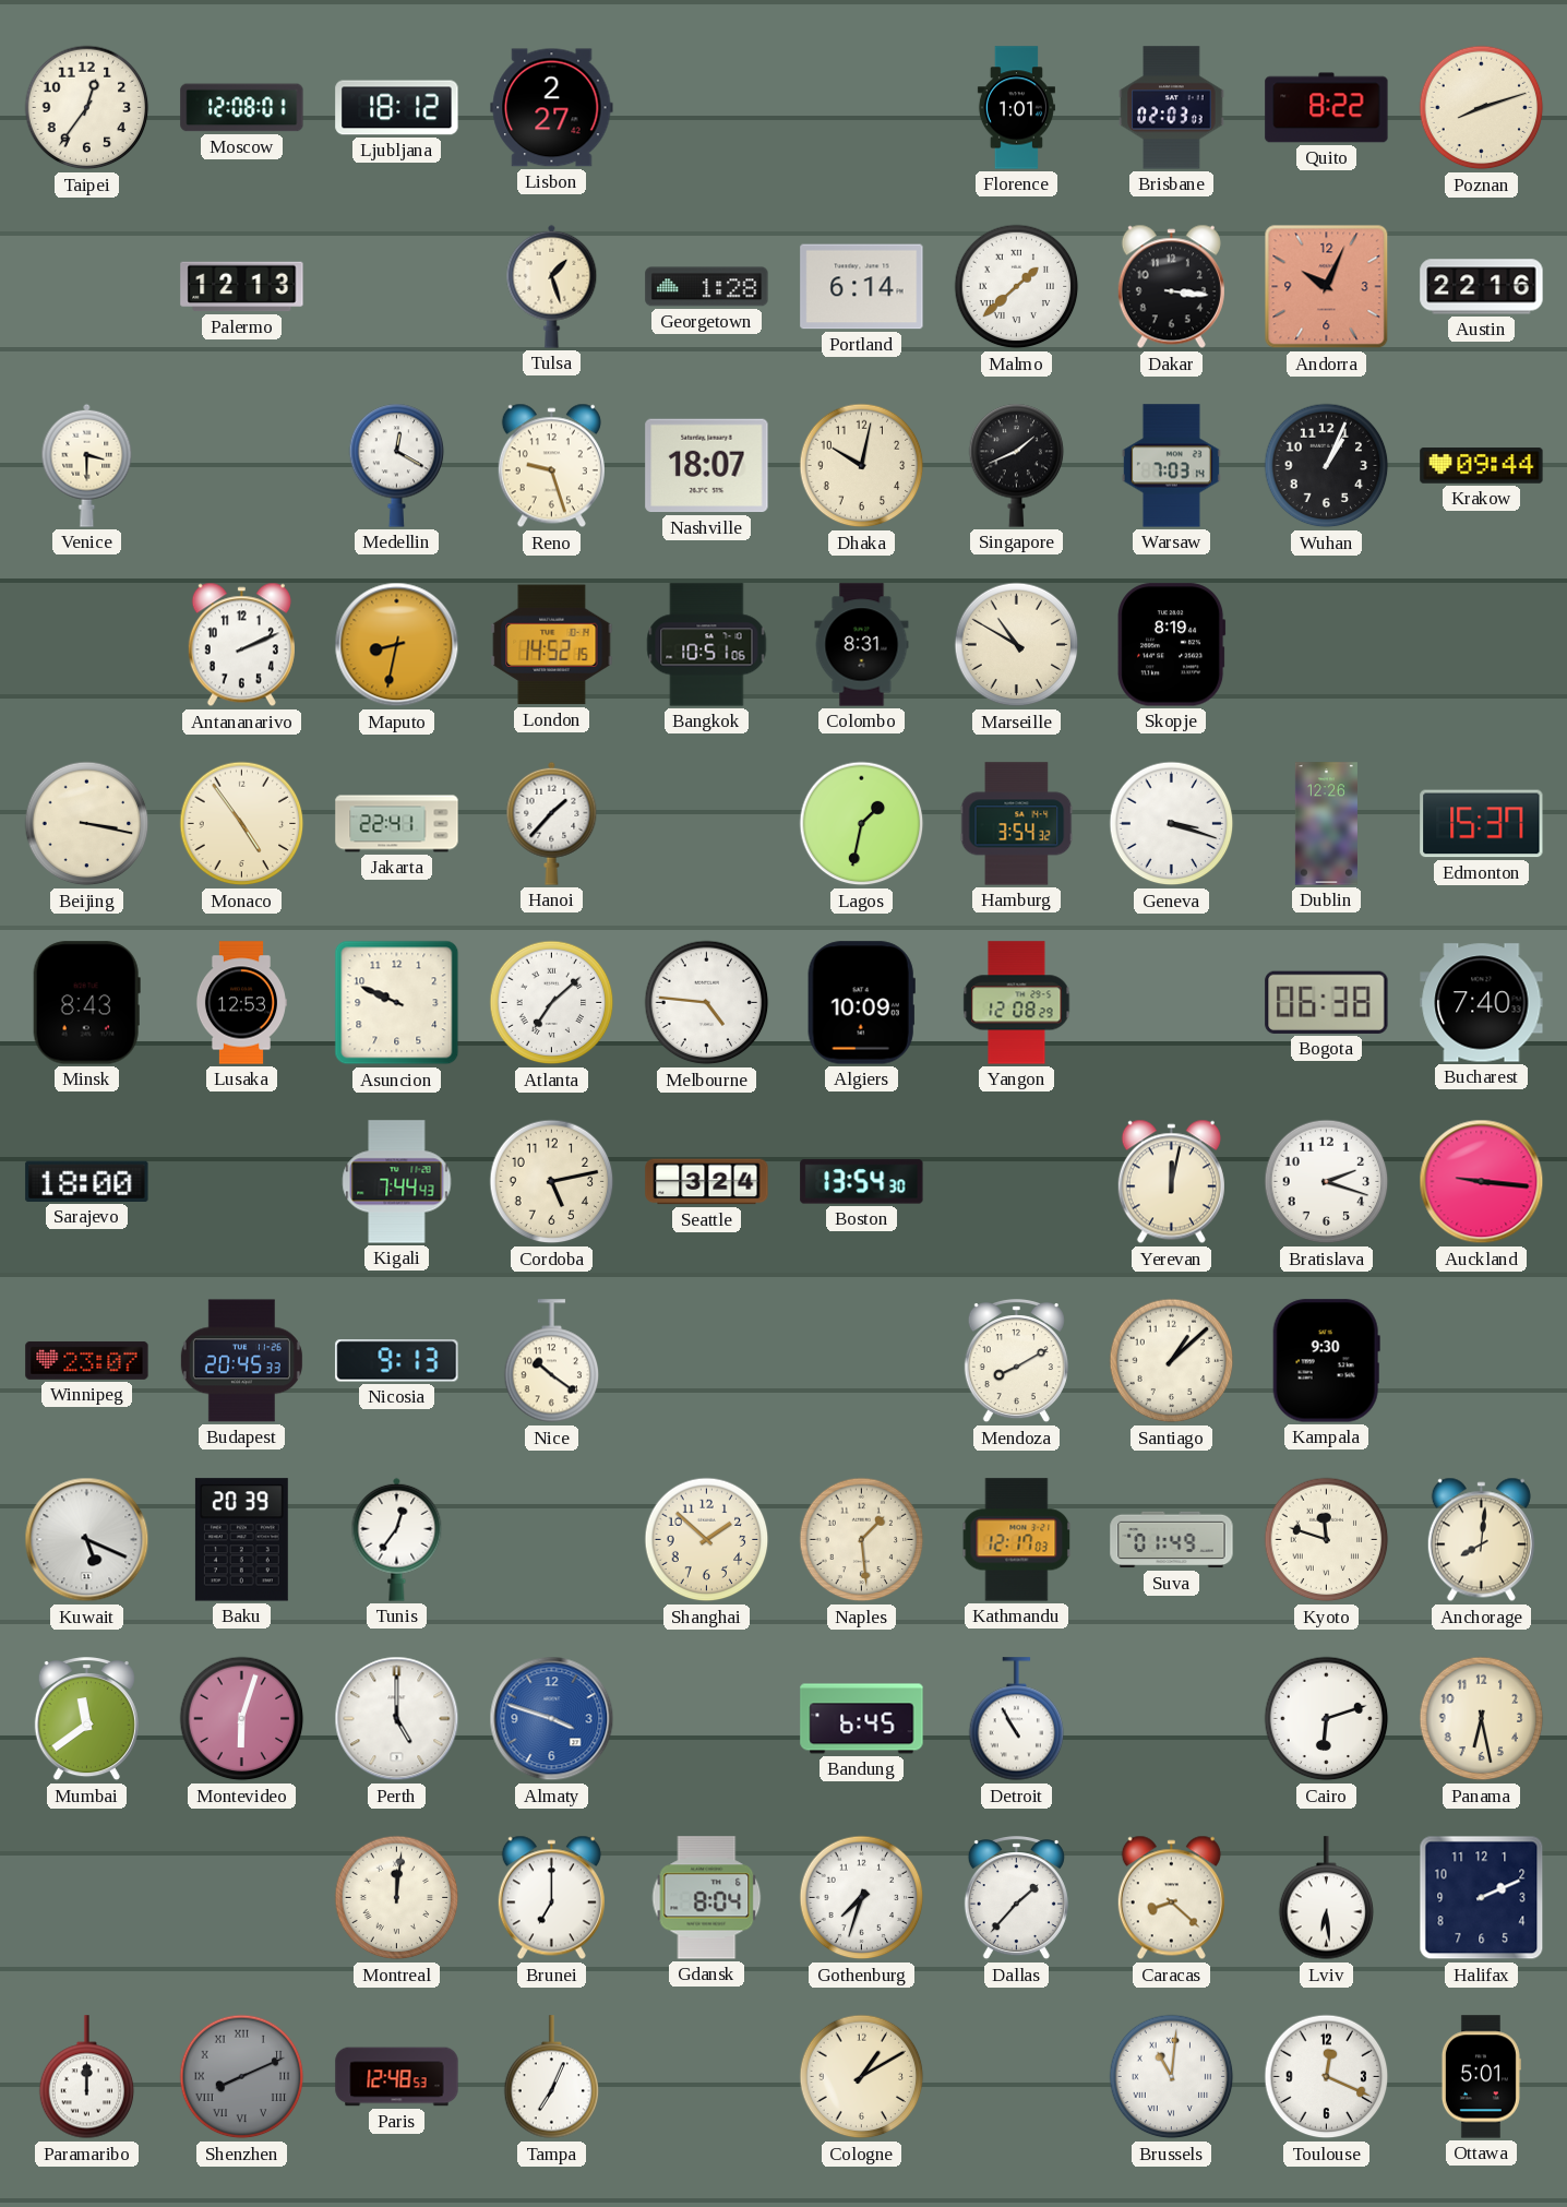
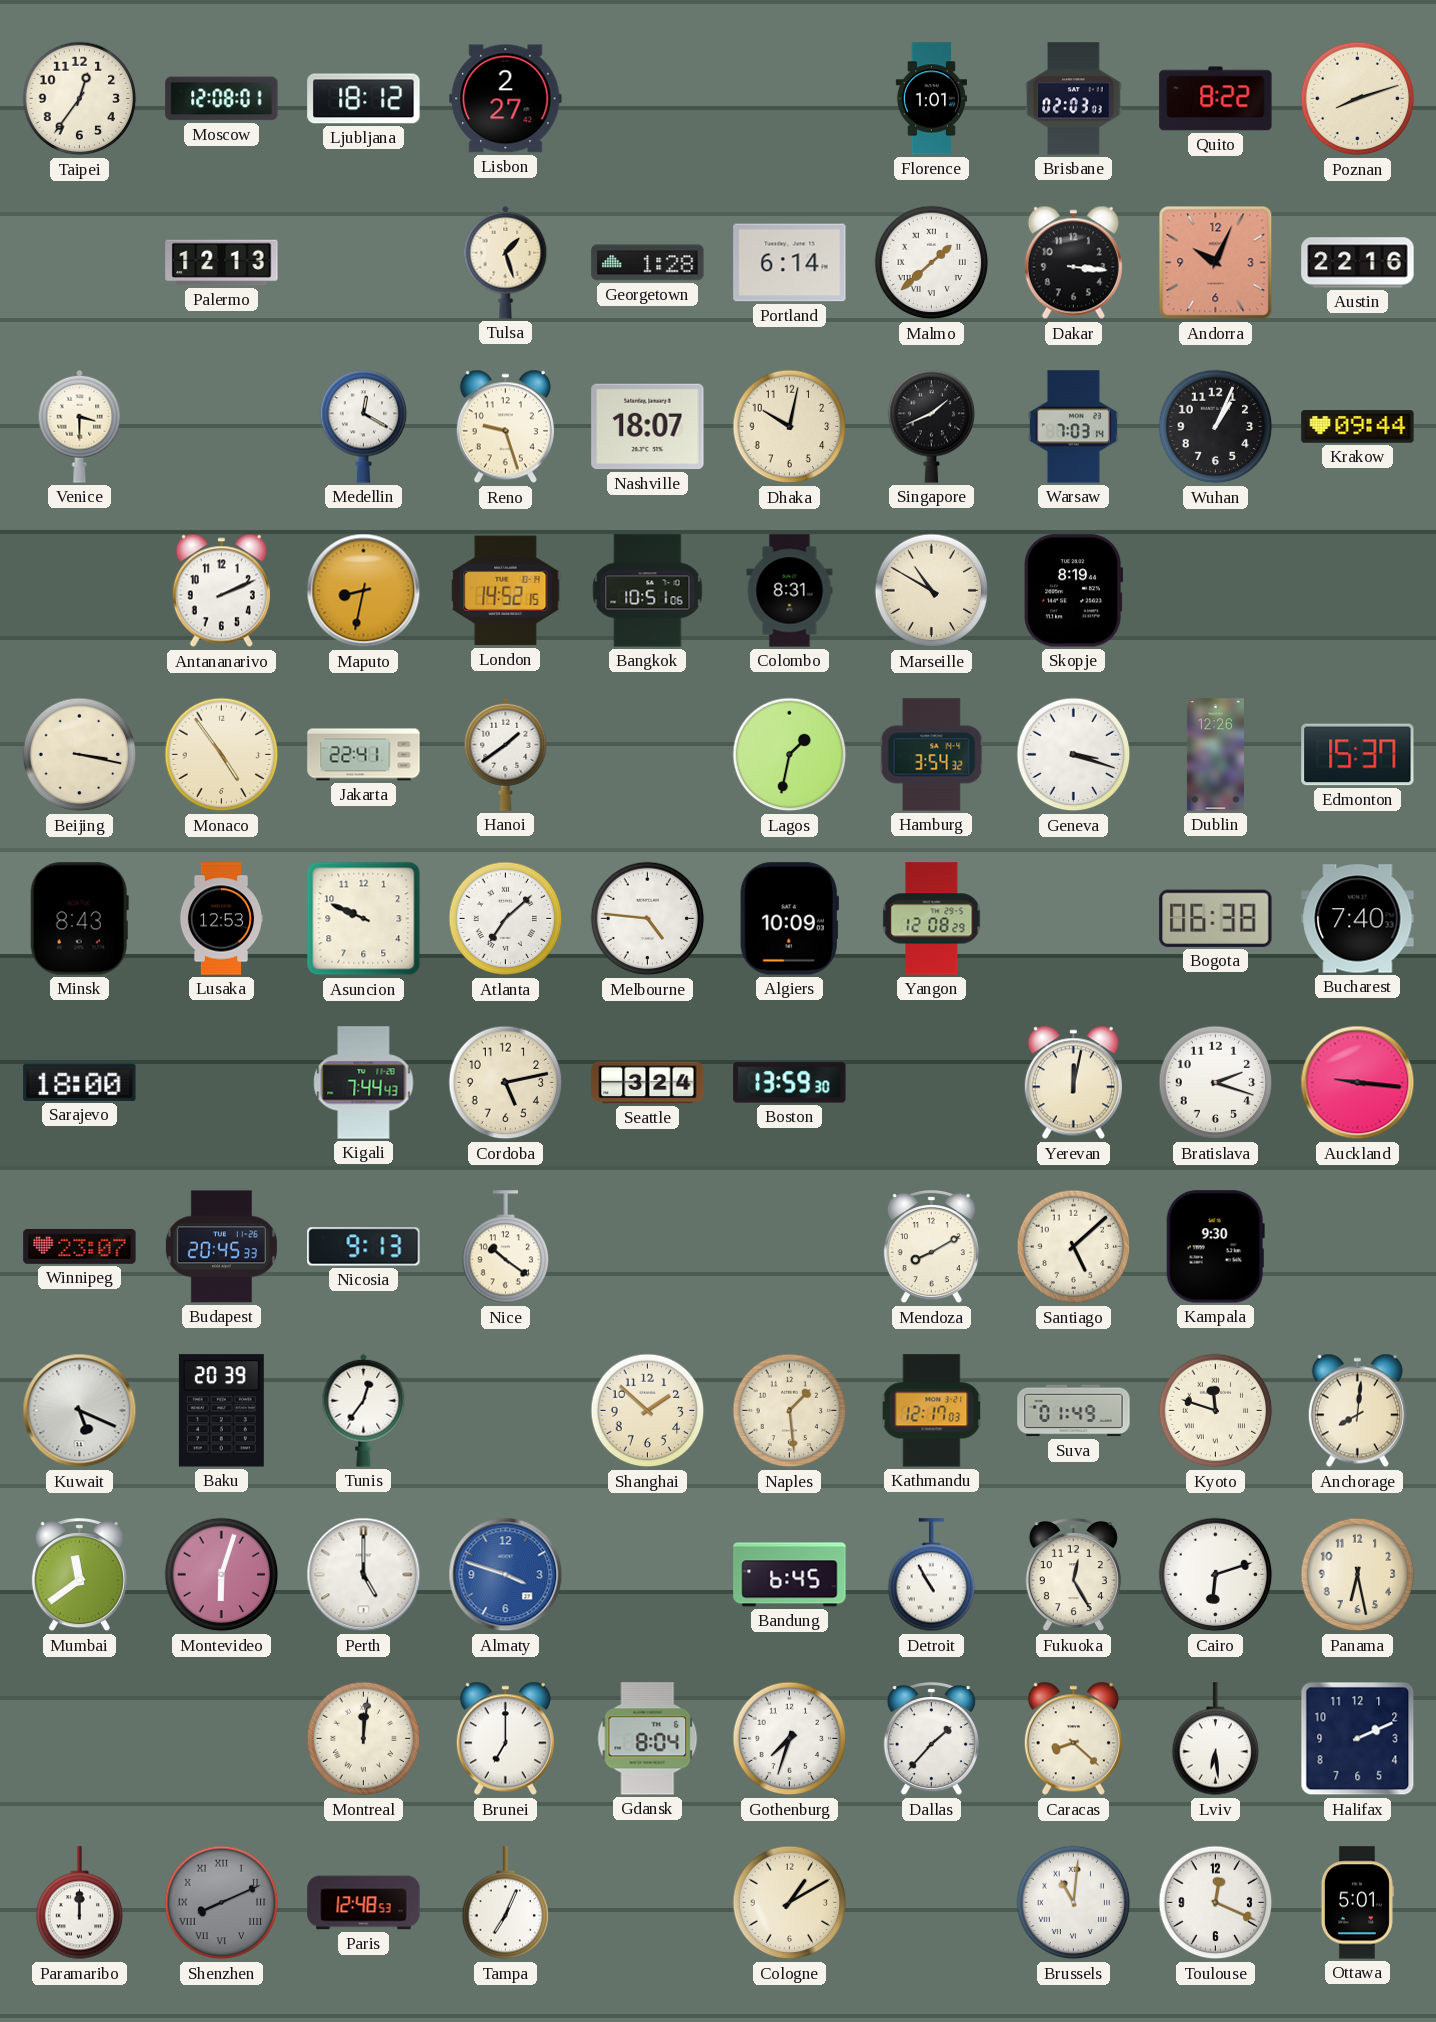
Hanoi: 1:37 -> 1:39 (506, 754)
Boston: 13:54 -> 13:59 (790, 1083)
Santiago: 1:08 -> 5:08 (1074, 1247)
Fukuoka: none -> 12:25 (1073, 1576)
